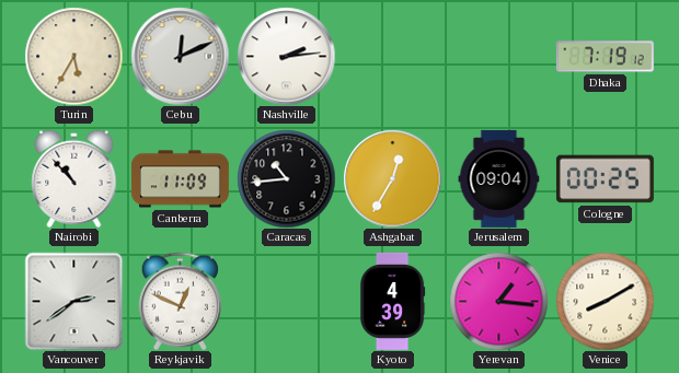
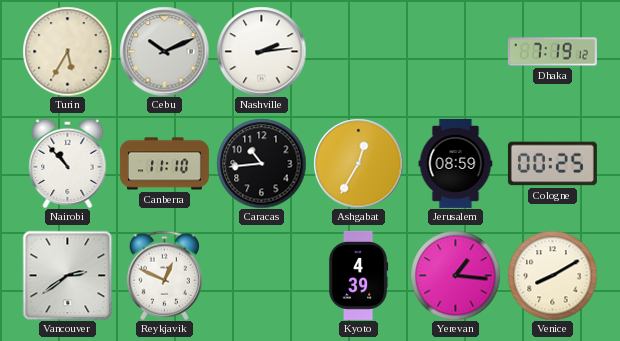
Cebu: 12:11 -> 10:11 (164, 51)
Canberra: 11:09 -> 11:10 (164, 164)
Jerusalem: 09:04 -> 08:59 (456, 163)
